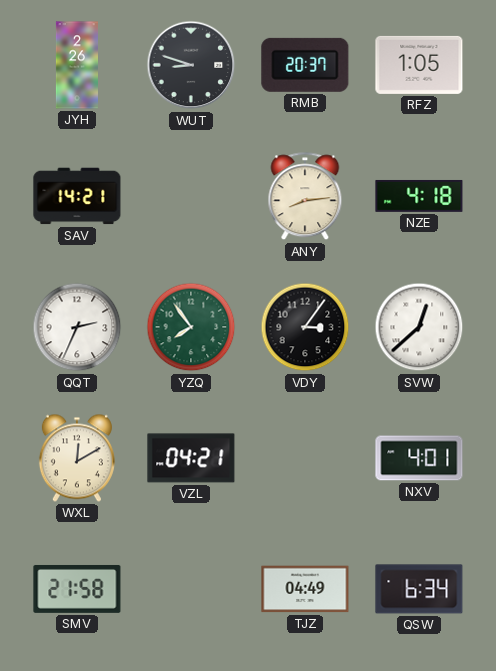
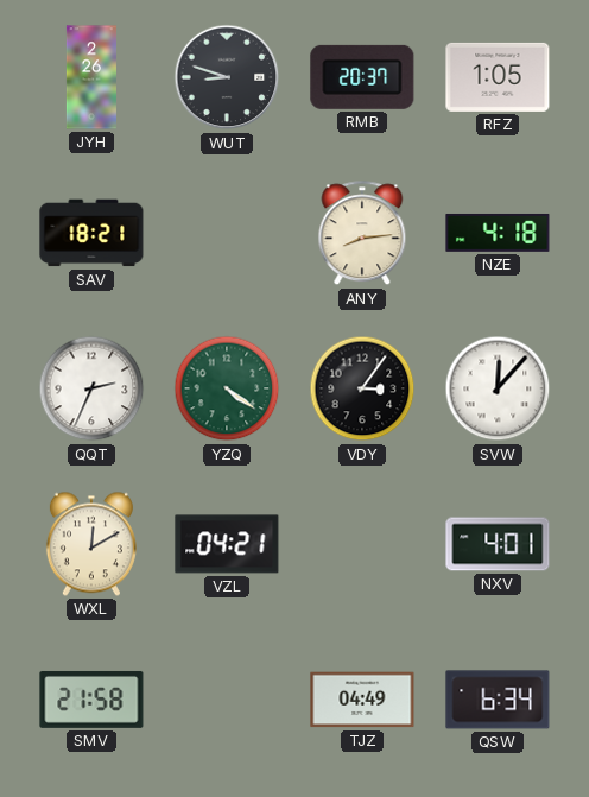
SAV: 14:21 -> 18:21 (91, 233)
YZQ: 7:54 -> 4:21 (227, 388)
SVW: 12:38 -> 12:07 (498, 388)
